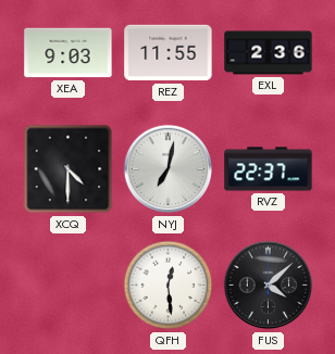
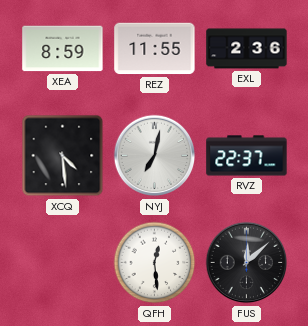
XEA: 9:03 -> 8:59 (63, 49)
XCQ: 4:30 -> 4:29 (63, 156)
FUS: 4:08 -> 12:08 (247, 263)
